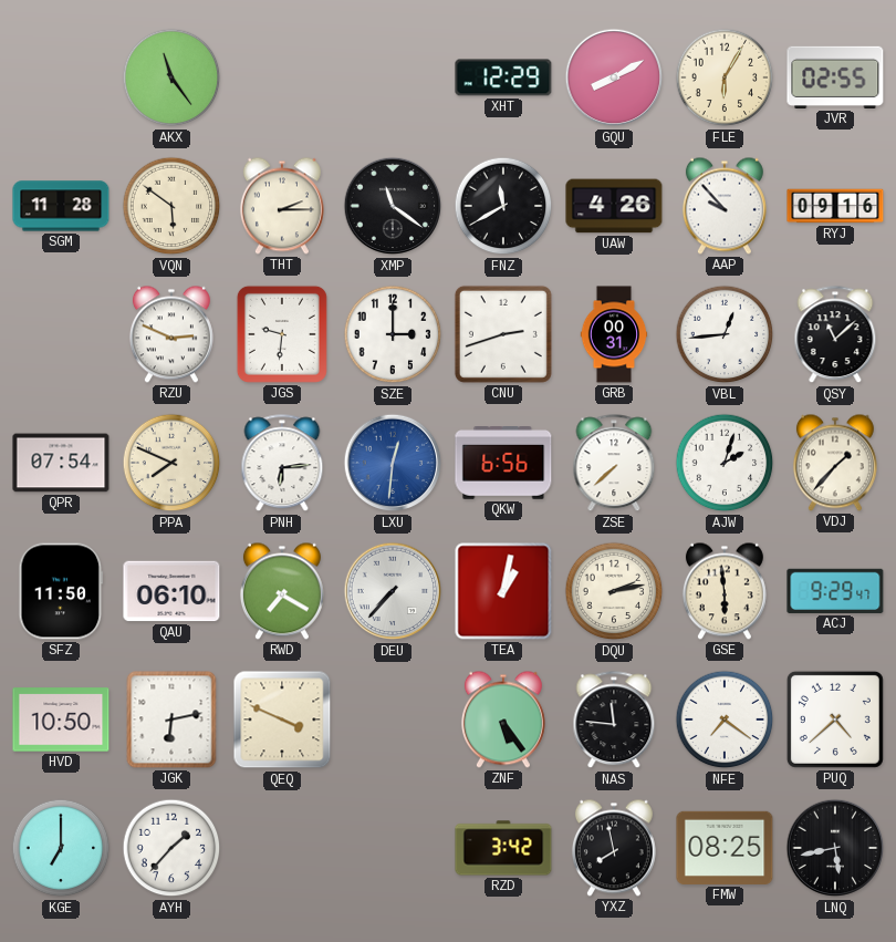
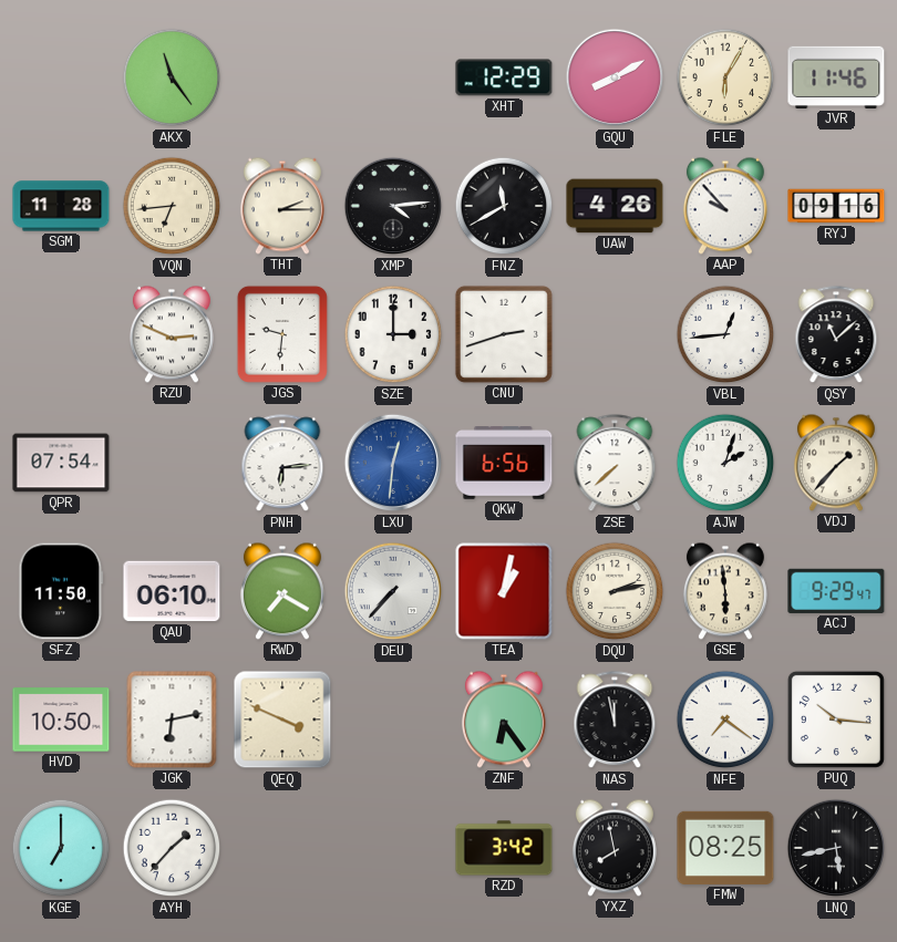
JVR: 02:55 -> 11:46 (836, 77)
VQN: 5:51 -> 6:44 (172, 206)
XMP: 11:21 -> 4:14 (393, 206)
GRB: 00:31 -> none (614, 334)
PPA: 7:49 -> none (171, 463)
ZNF: 5:24 -> 6:24 (504, 720)
NAS: 11:46 -> 11:58 (615, 721)
PUQ: 4:38 -> 10:16 (836, 720)
